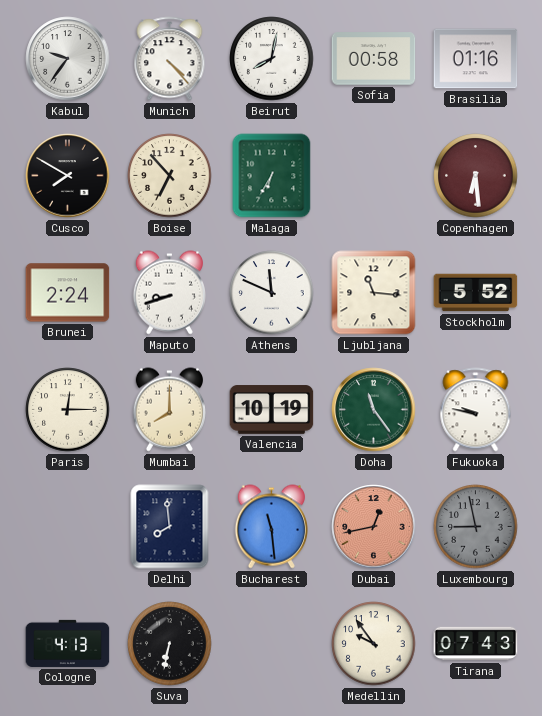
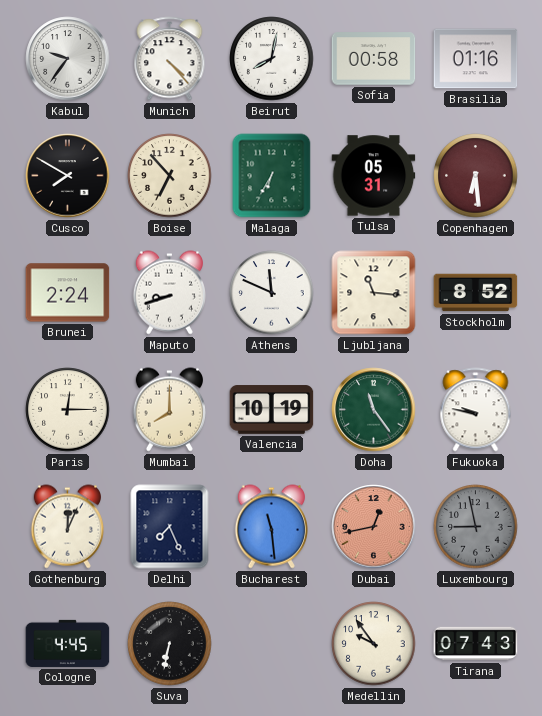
Tulsa: none -> 05:31 (374, 176)
Stockholm: 5:52 -> 8:52 (476, 293)
Gothenburg: none -> 12:04 (67, 527)
Delhi: 7:59 -> 7:26 (170, 527)
Cologne: 4:13 -> 4:45 (68, 643)
